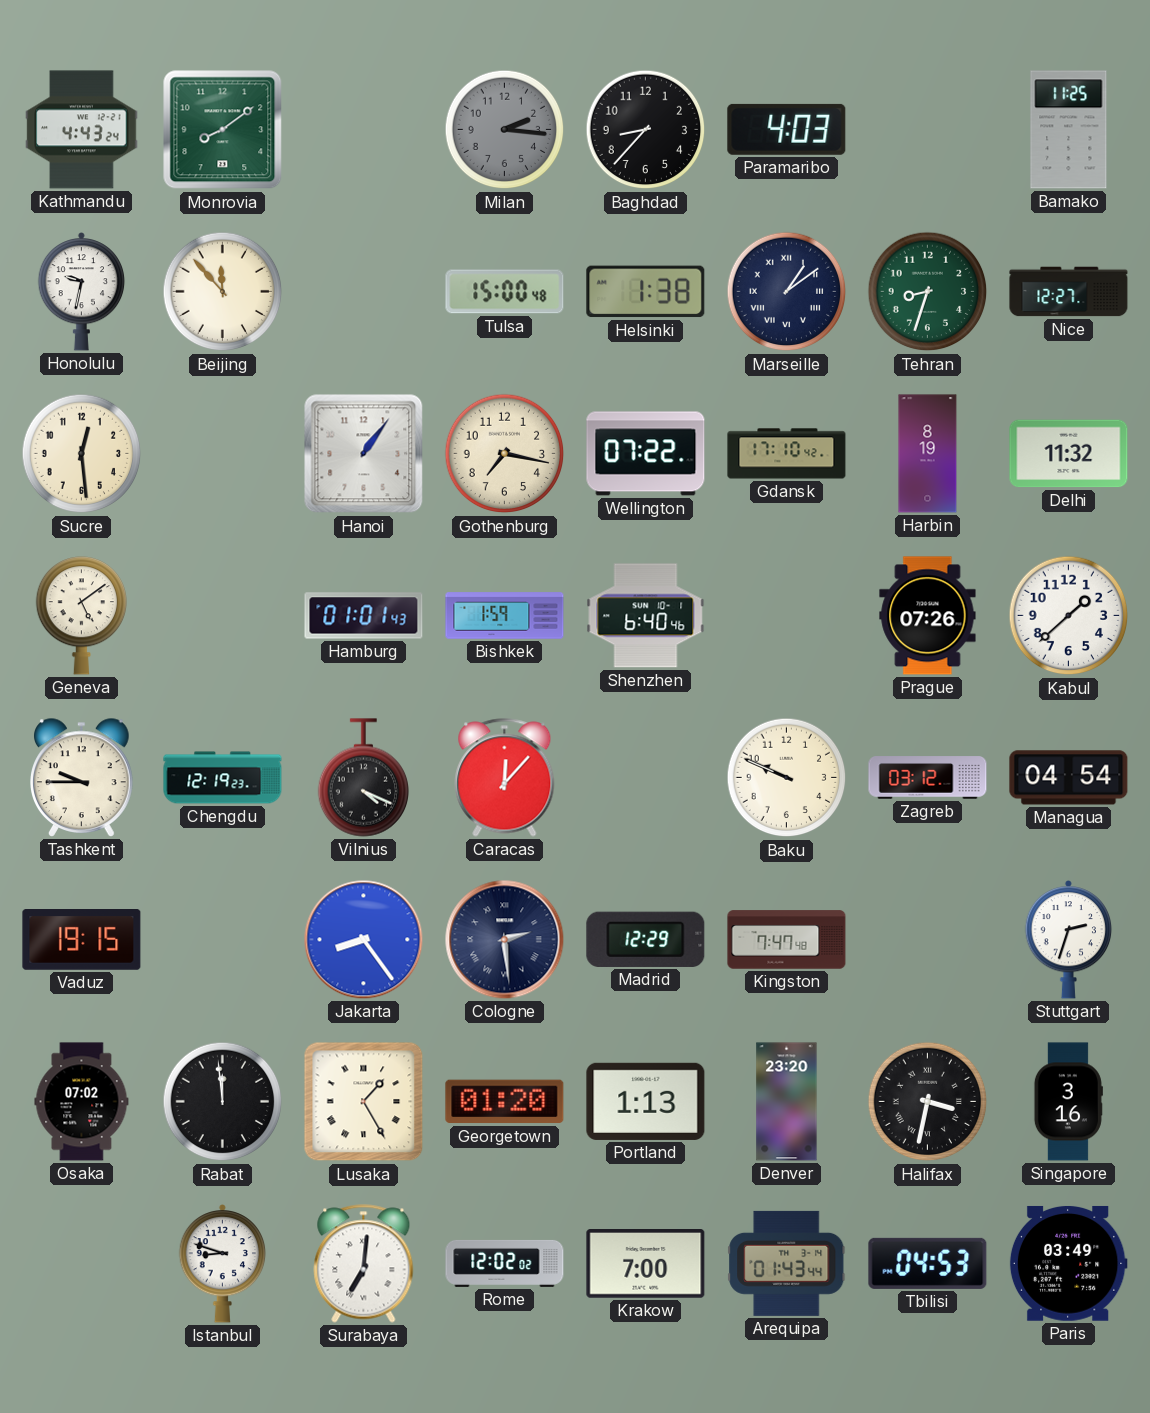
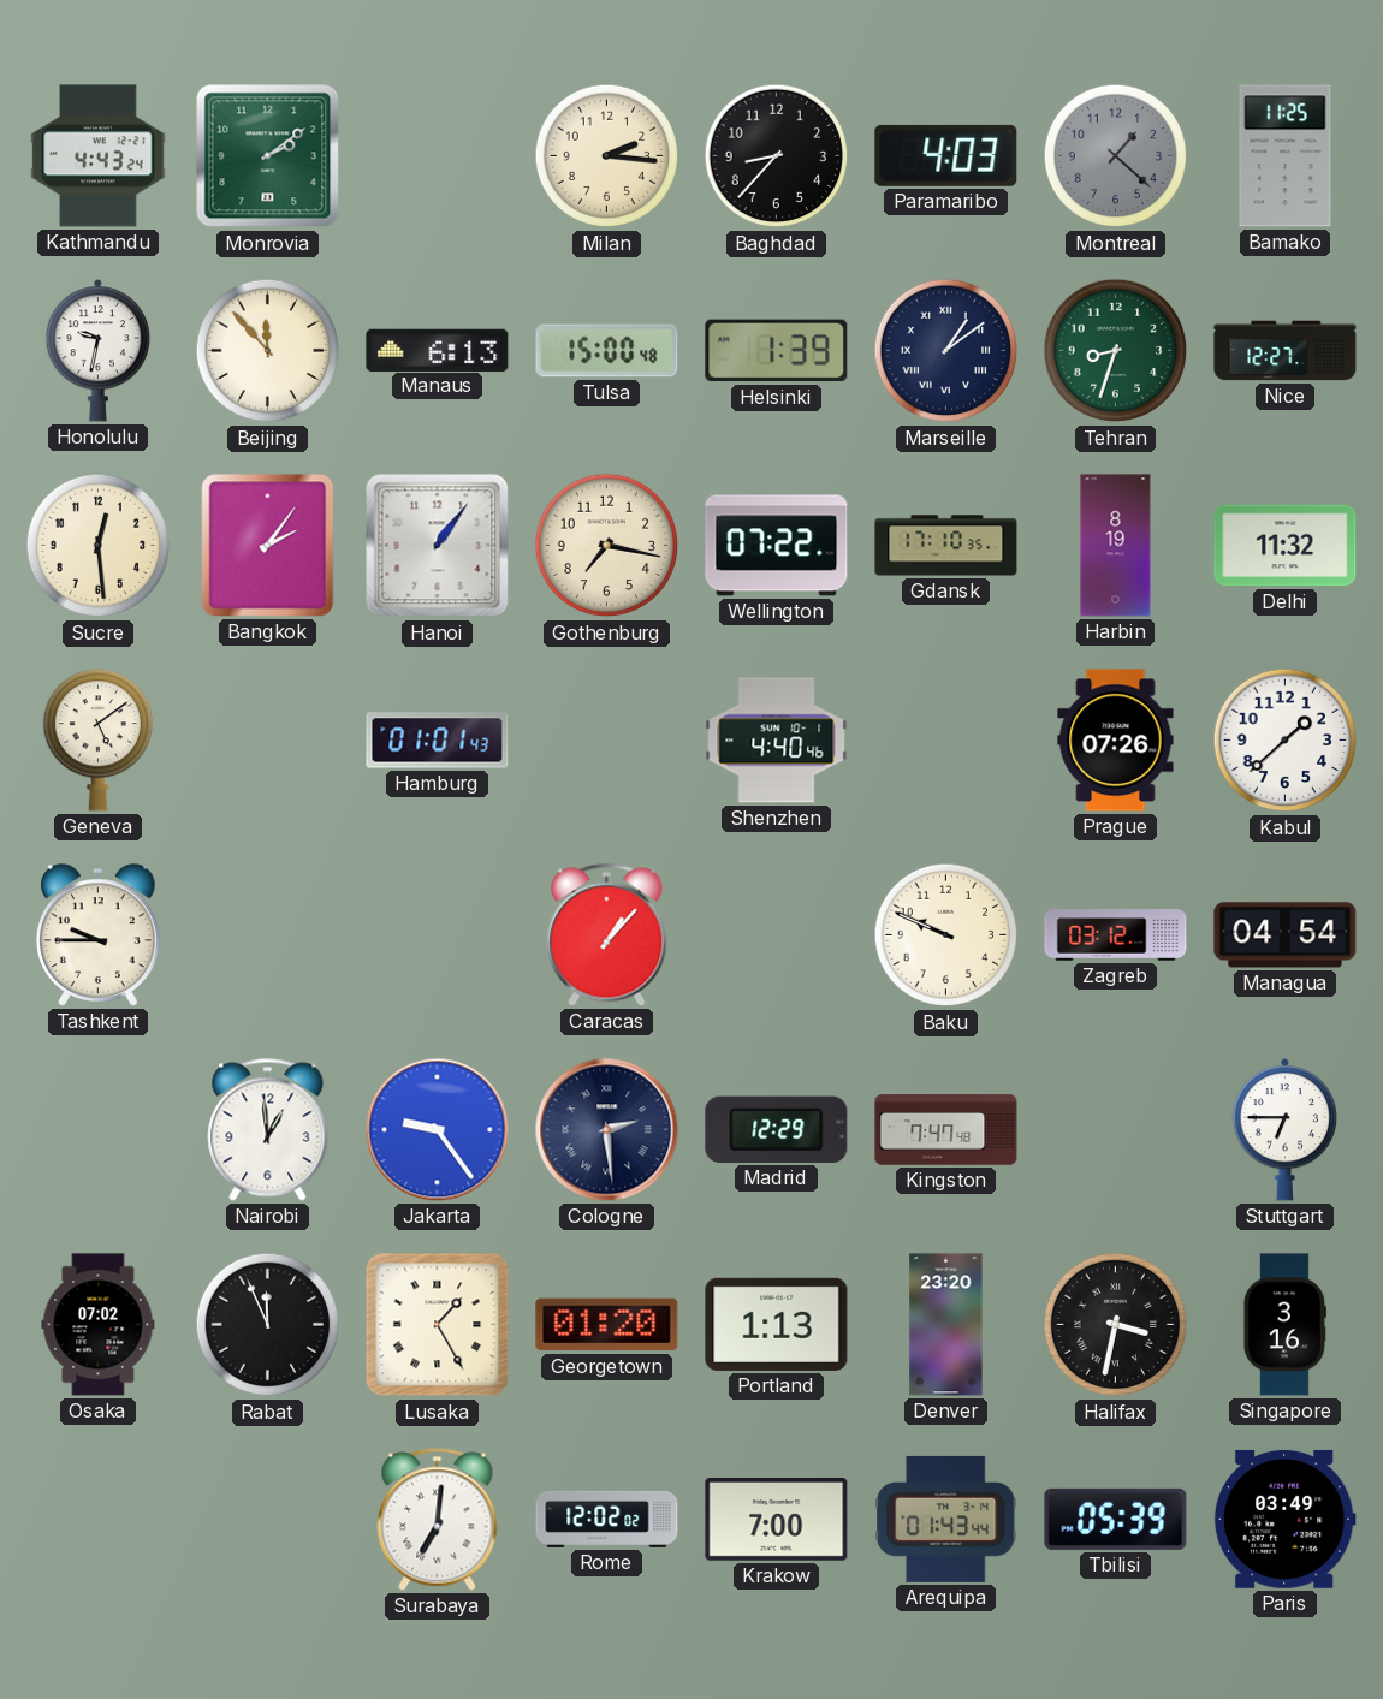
Monrovia: 8:09 -> 2:09 (268, 156)
Milan dial: grey -> cream (607, 156)
Montreal: none -> 1:22 (1116, 156)
Manaus: none -> 6:13 (438, 350)
Helsinki: 1:38 -> 1:39 (777, 351)
Bangkok: none -> 2:06 (268, 546)
Gdansk: 17:10:42 -> 17:10:35 (946, 546)
Bishkek: 1:59 -> none (505, 616)
Shenzhen: 6:40 -> 4:40 (777, 741)
Chengdu: 12:19 -> none (223, 778)
Vilnius: 4:19 -> none (363, 778)
Caracas: 12:07 -> 1:07 (607, 935)
Vaduz: 19:15 -> none (82, 940)
Nairobi: none -> 12:59 (268, 1130)
Jakarta: 8:24 -> 9:24 (438, 1130)
Stuttgart: 2:33 -> 6:45 (1286, 1129)
Rabat: 11:59 -> 11:56 (268, 1325)
Istanbul: 8:48 -> none (223, 1263)
Tbilisi: 04:53 -> 05:39 (1116, 1519)
